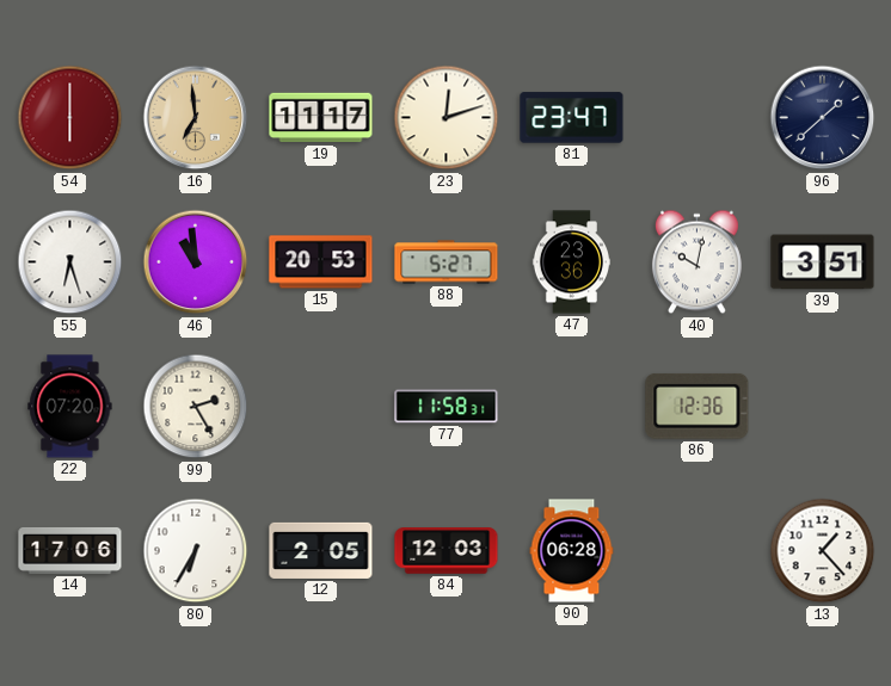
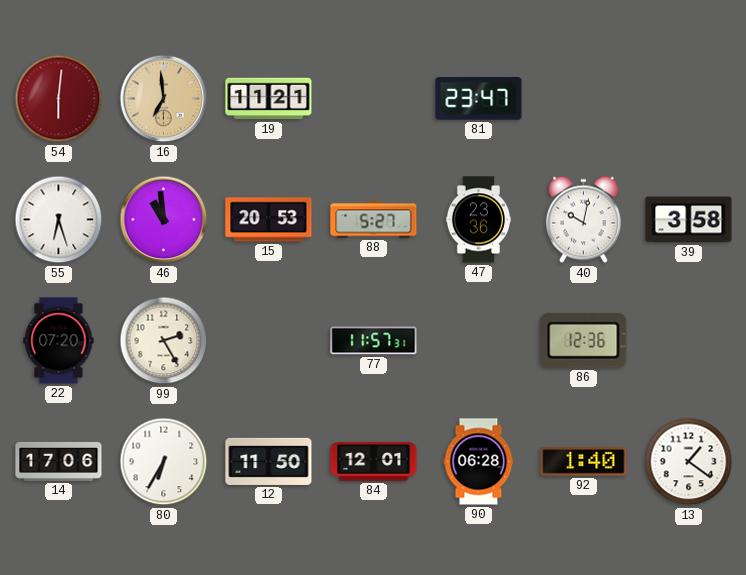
54: 6:00 -> 6:01 (59, 99)
19: 11:17 -> 11:21 (269, 99)
23: 12:12 -> none (447, 118)
96: 1:38 -> none (823, 118)
39: 3:51 -> 3:58 (689, 220)
77: 11:58 -> 11:57 (374, 341)
12: 2:05 -> 11:50 (269, 461)
84: 12:03 -> 12:01 (374, 462)
92: none -> 1:40 (584, 462)
13: 1:23 -> 1:21 (689, 462)
